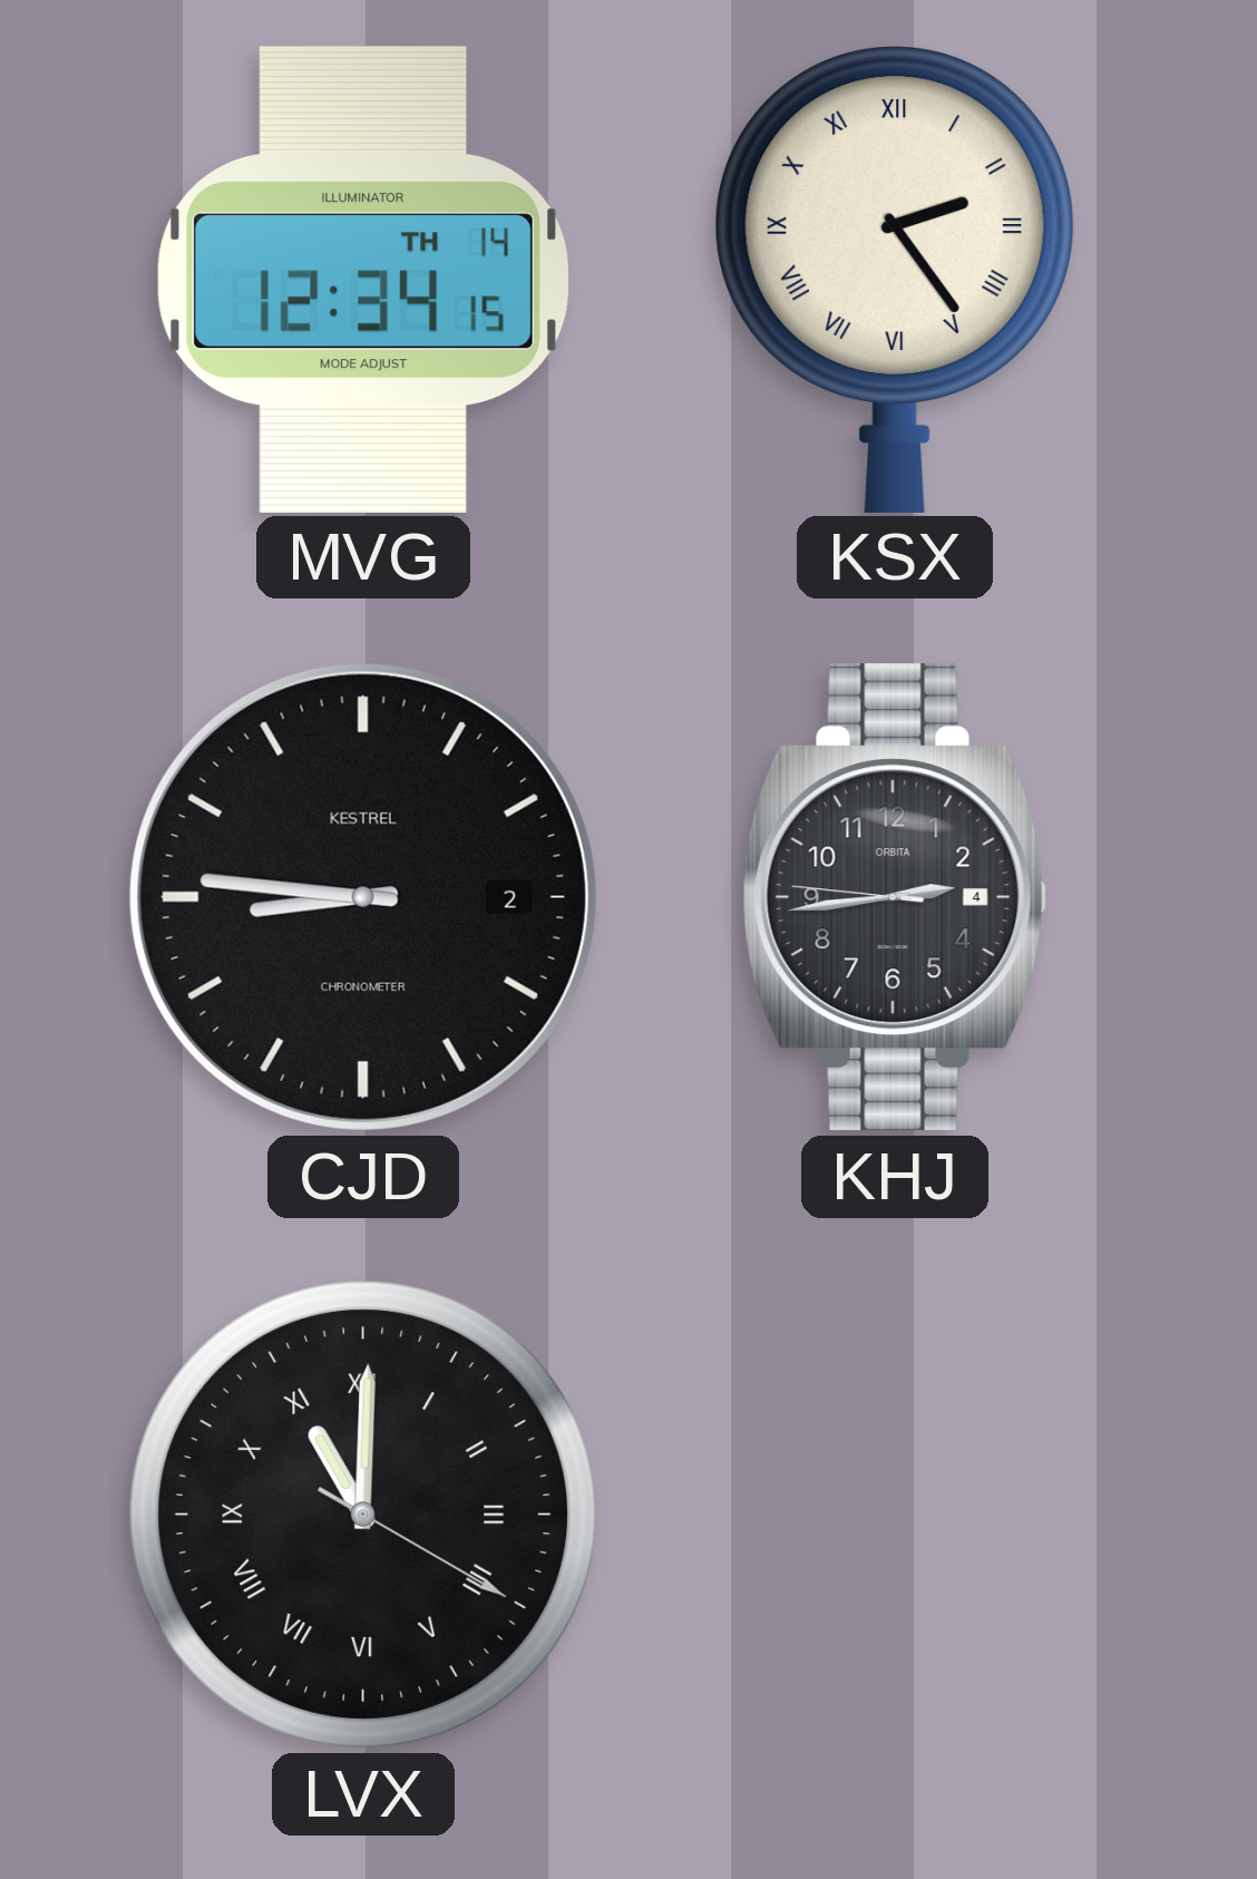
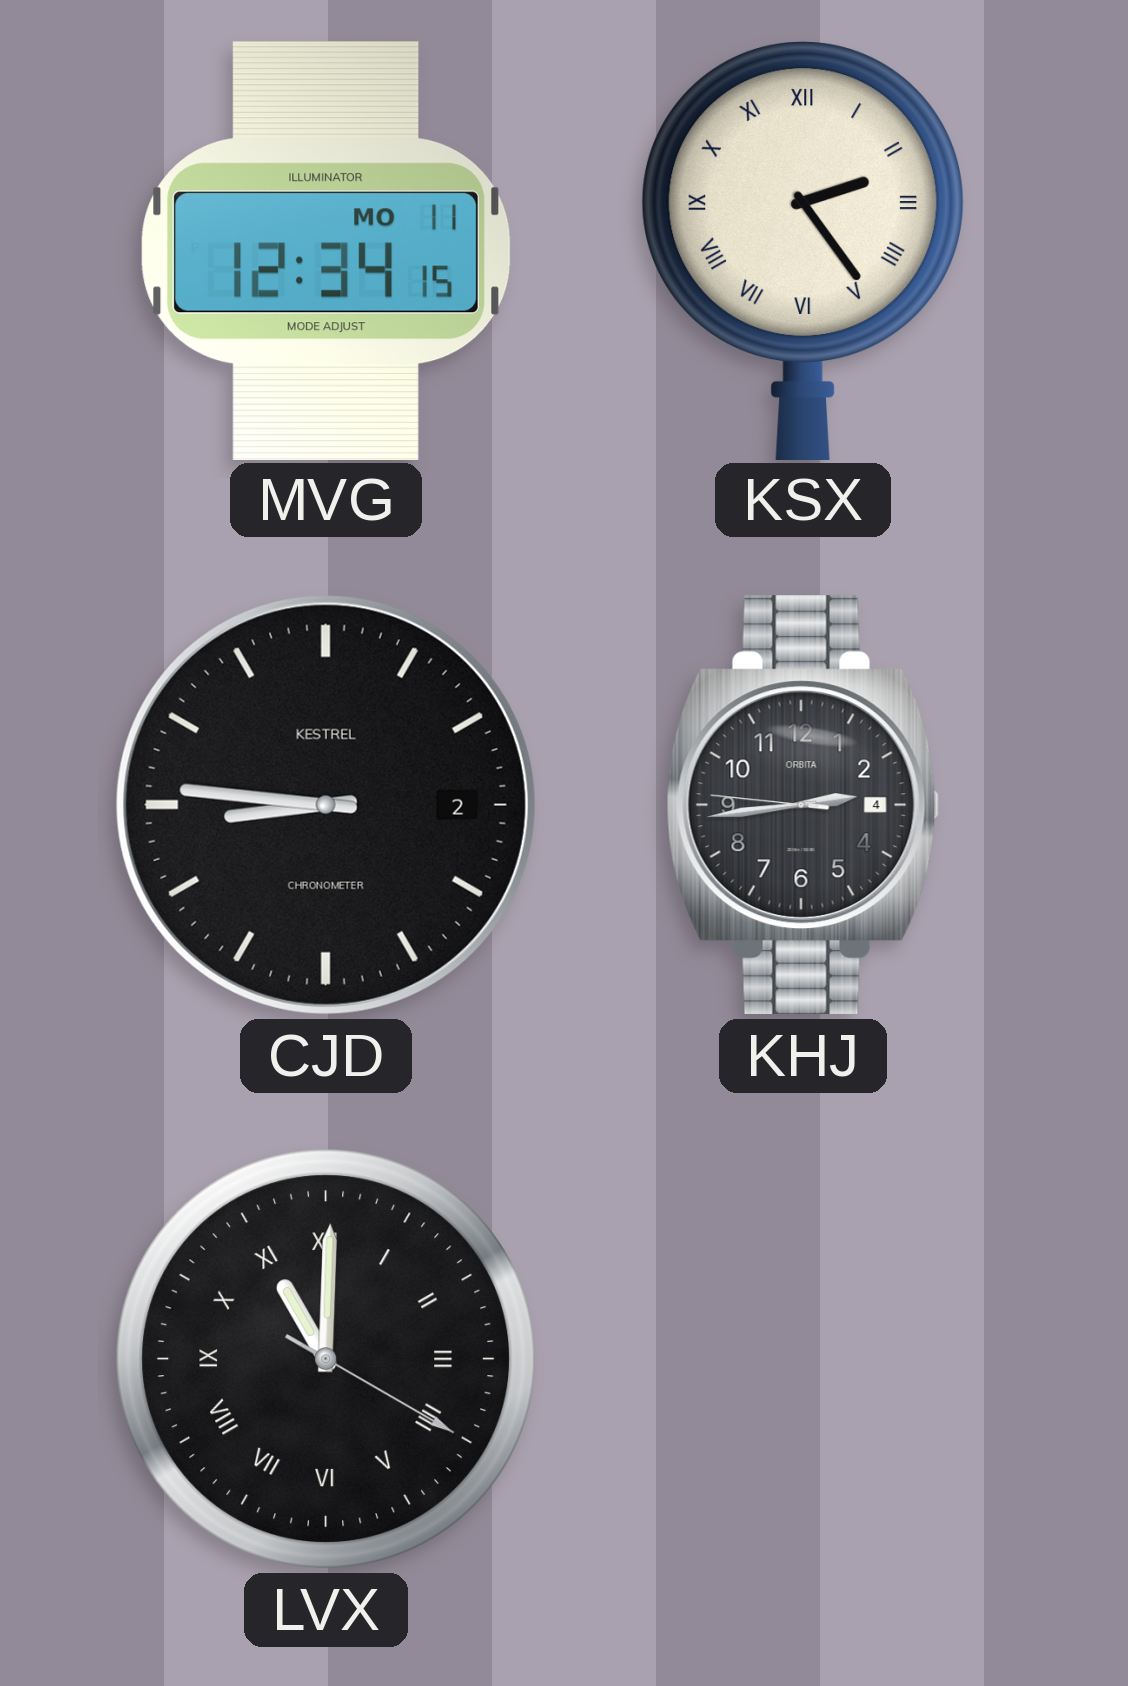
MVG date: TH 14 -> MO 11 (325, 250)
